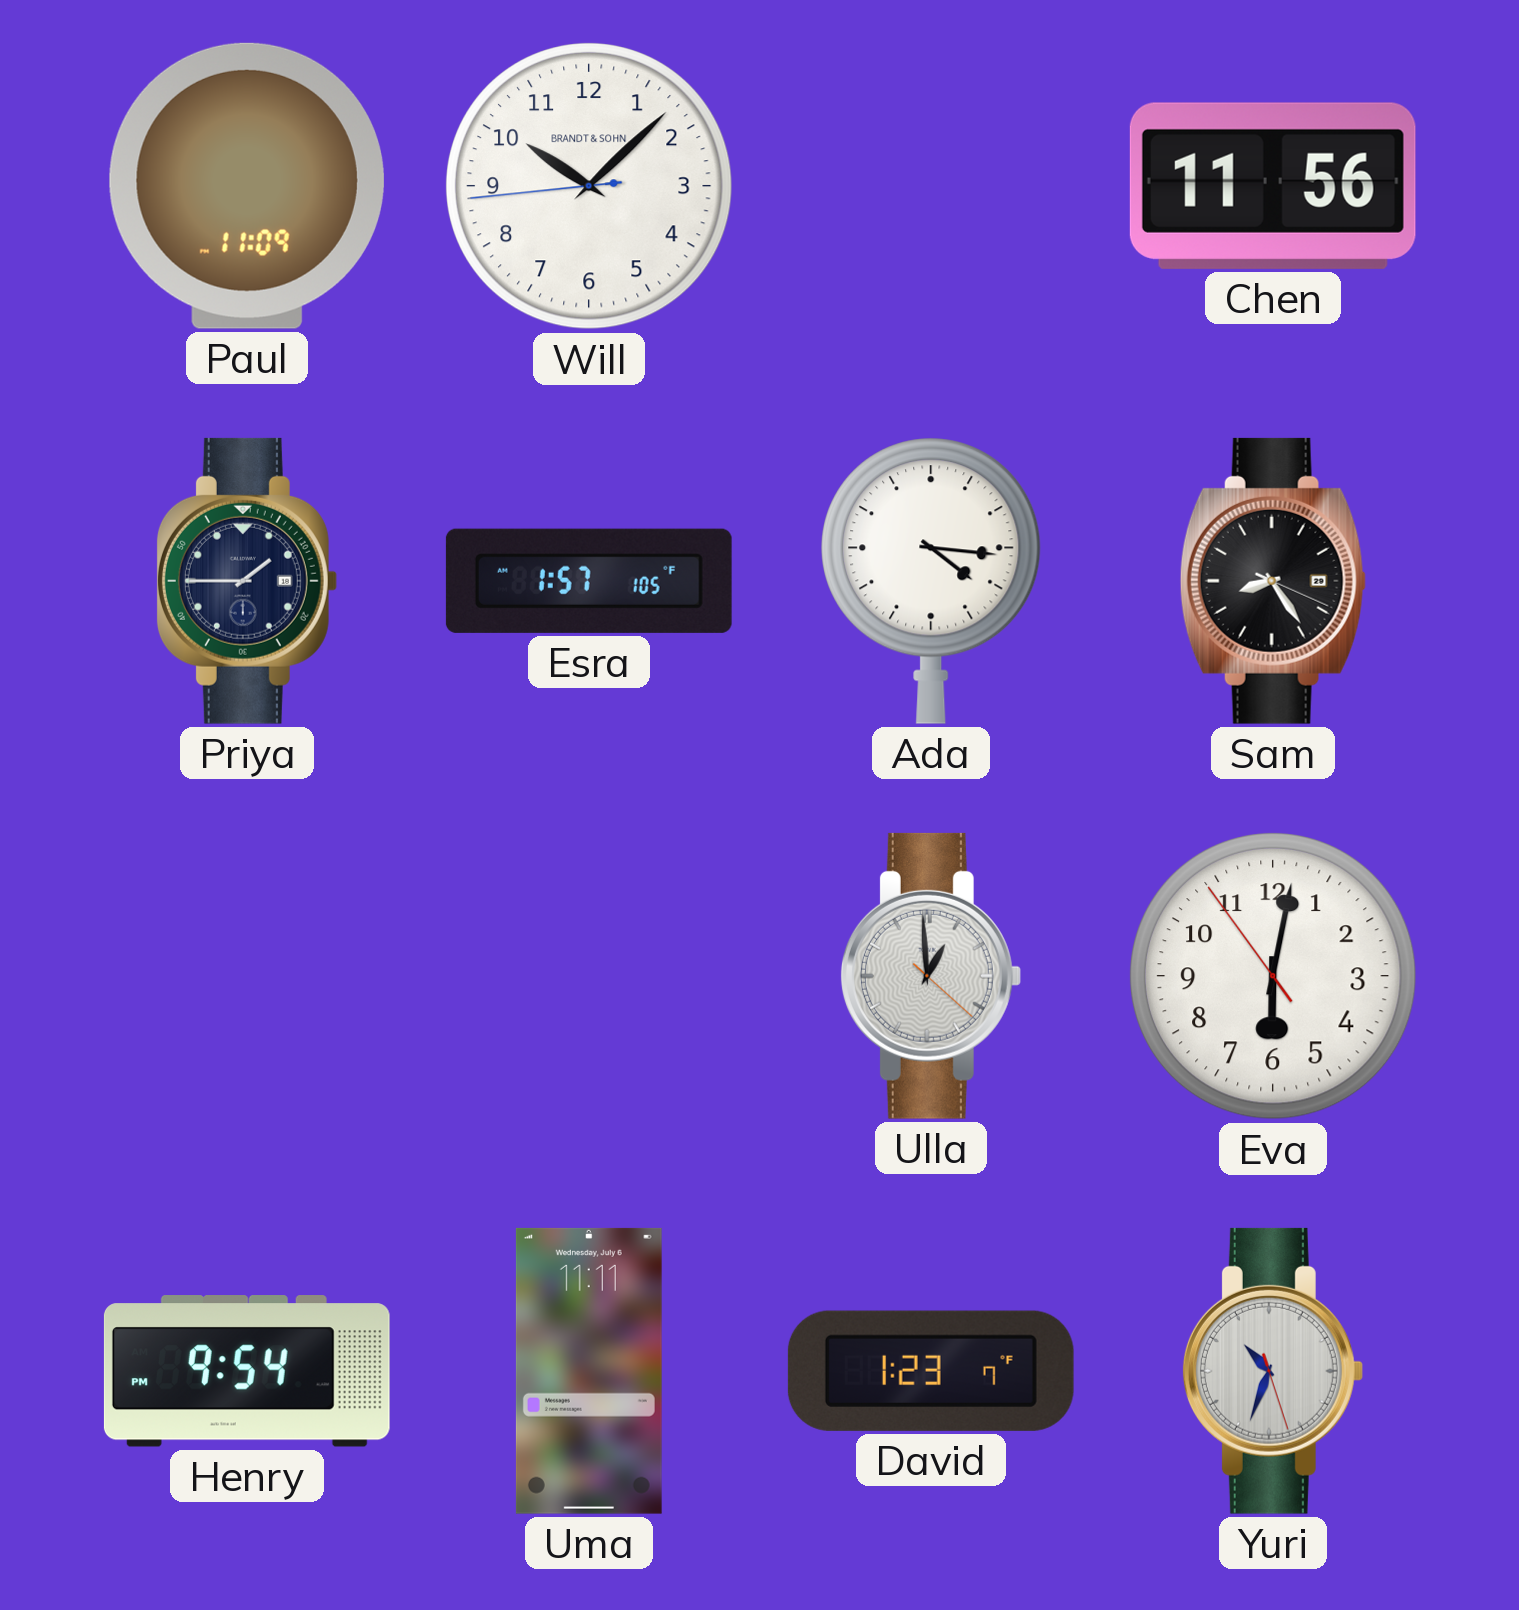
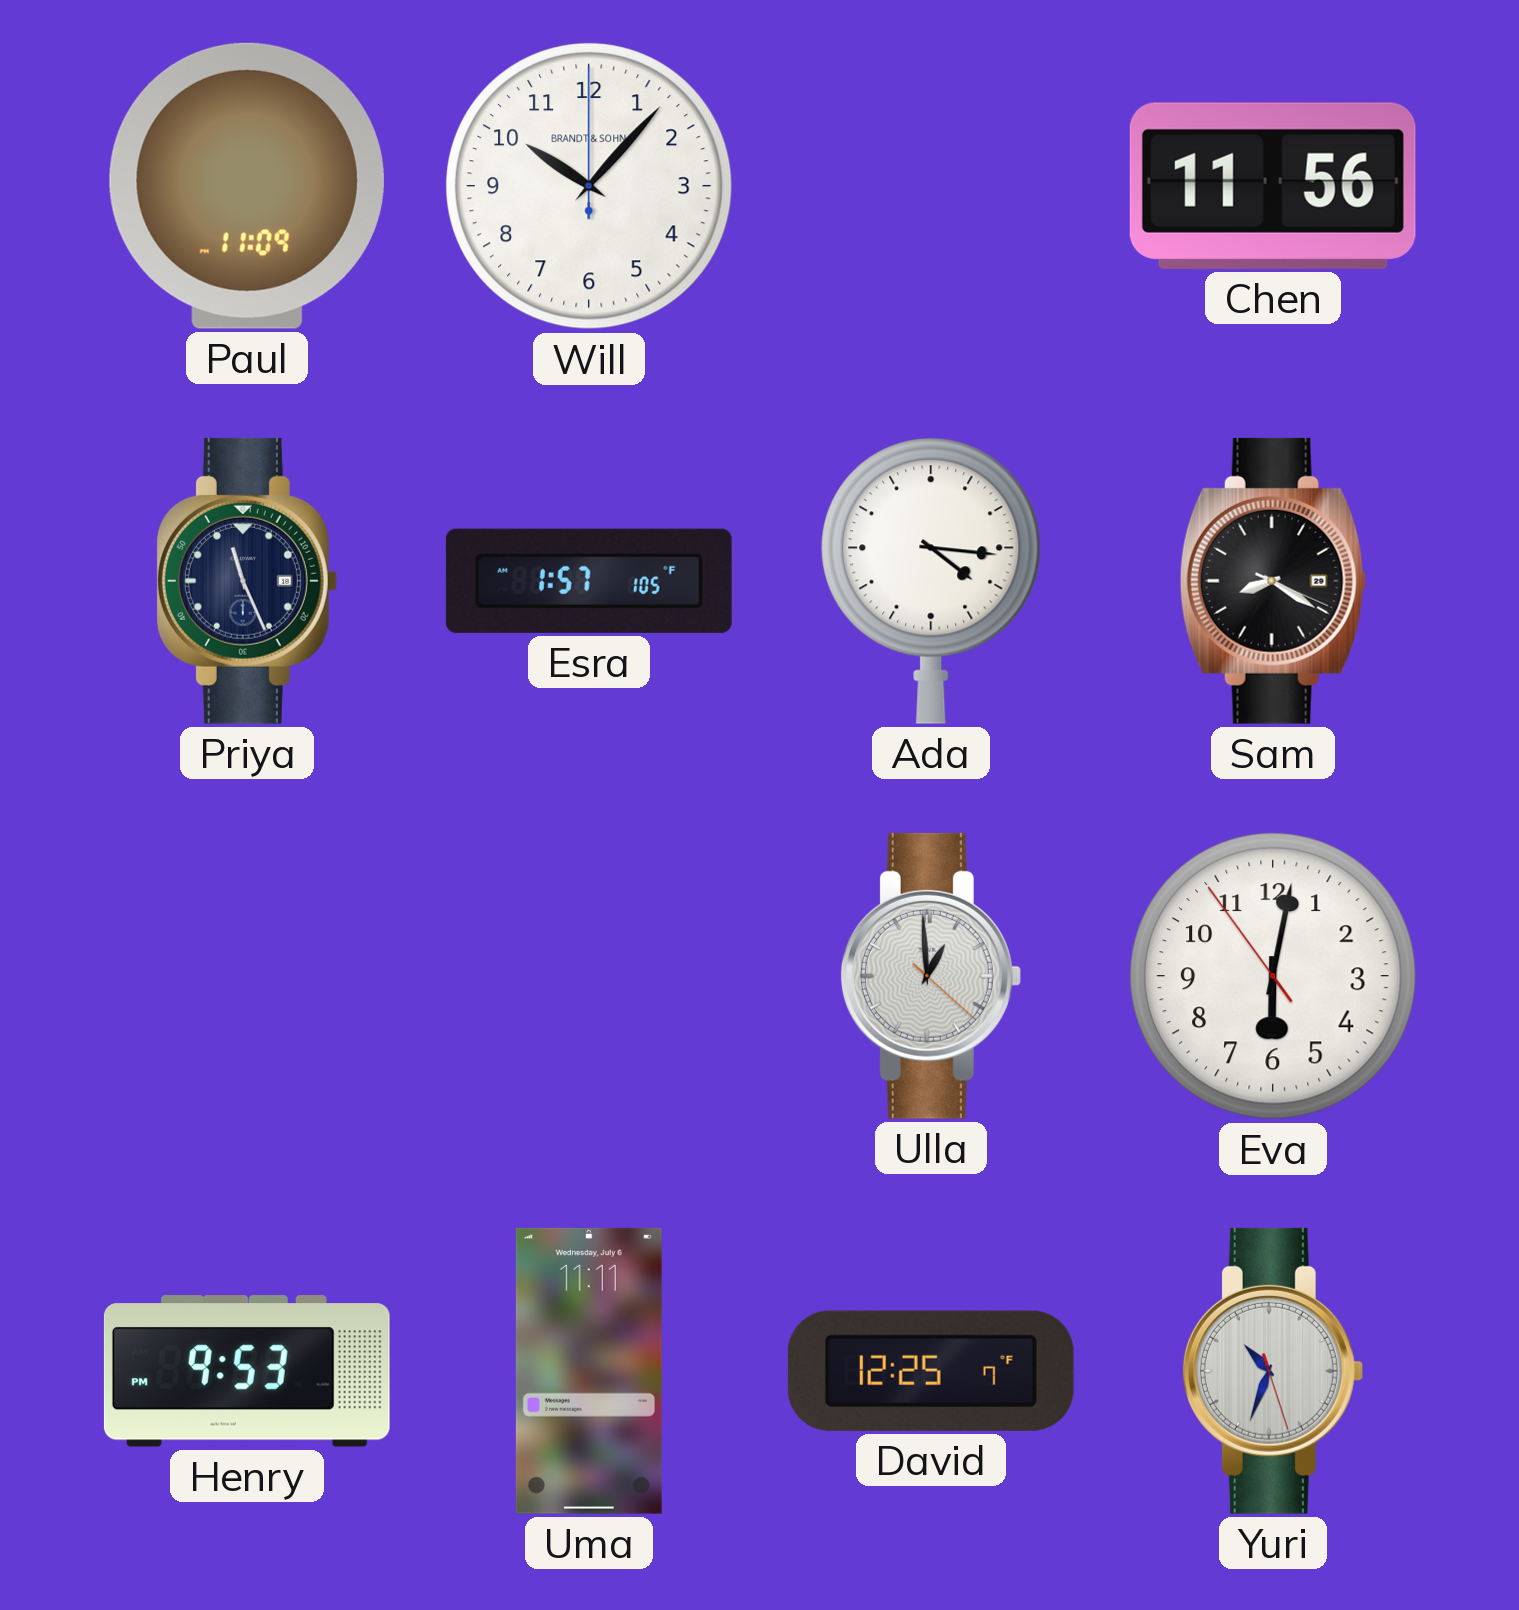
Will: 10:07:44 -> 10:07:00 (589, 186)
Priya: 1:45 -> 11:26 (246, 581)
Sam: 8:24 -> 8:20 (1273, 581)
Henry: 9:54 -> 9:53 (247, 1371)
David: 1:23 -> 12:25 (931, 1371)
